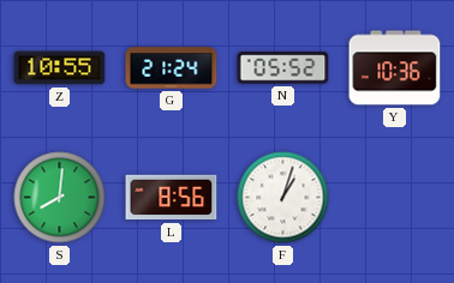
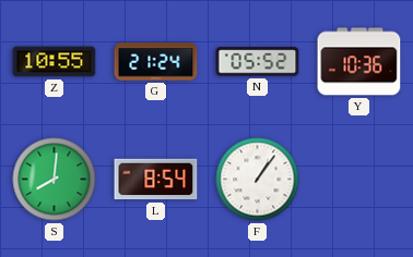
L: 8:56 -> 8:54 (156, 180)
F: 1:03 -> 1:06 (258, 180)
